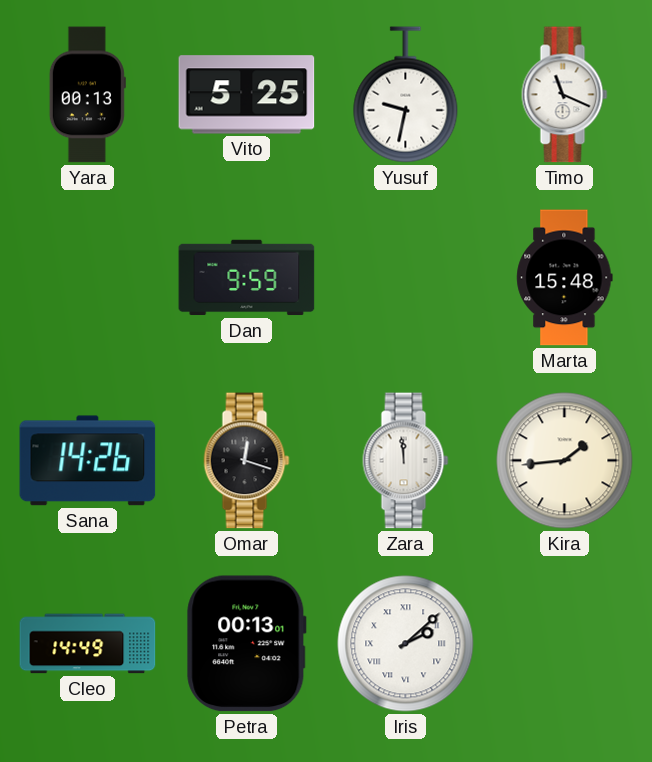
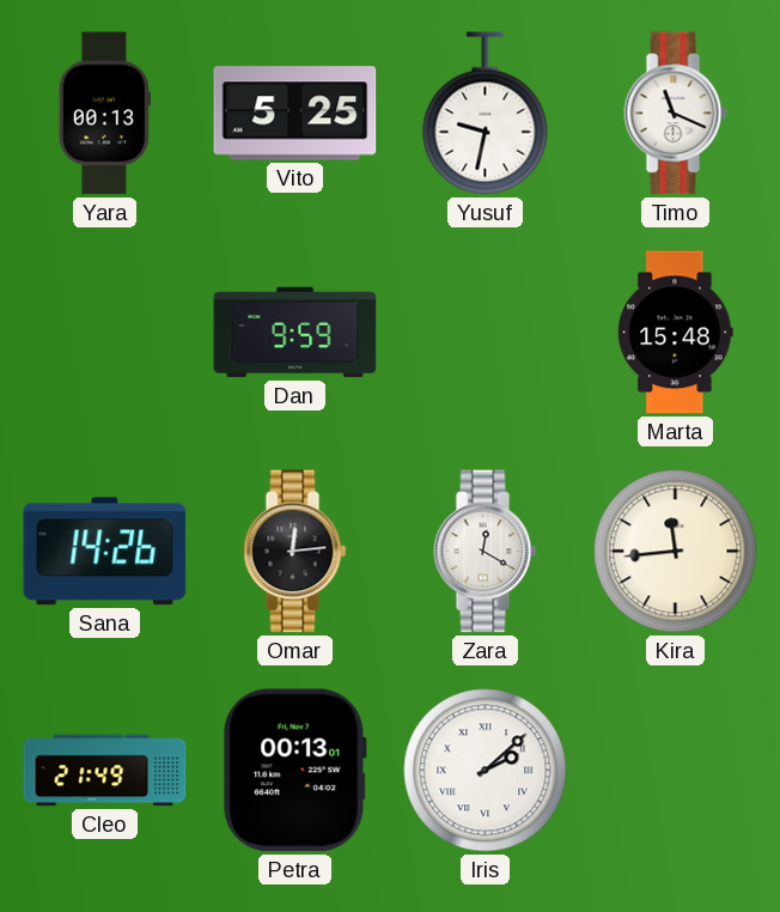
Omar: 12:18 -> 12:14 (295, 552)
Zara: 11:59 -> 12:20 (486, 552)
Kira: 1:44 -> 11:44 (676, 552)
Cleo: 14:49 -> 21:49 (105, 771)
